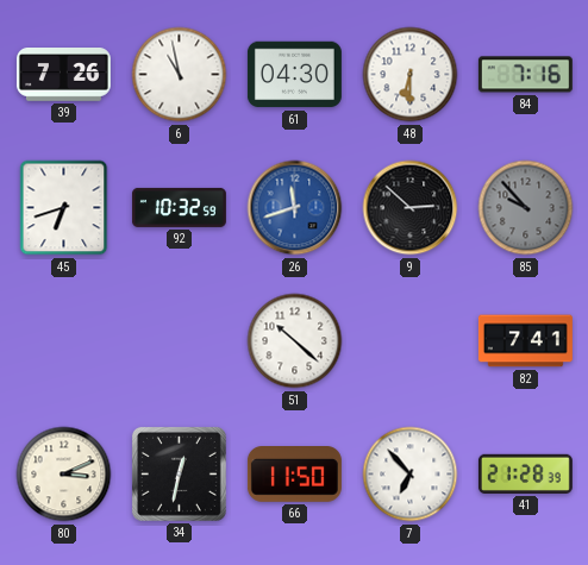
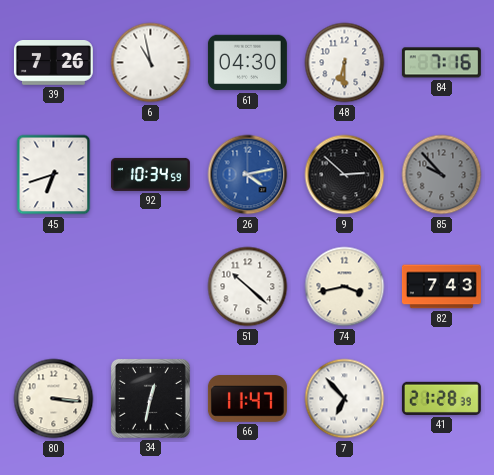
92: 10:32 -> 10:34 (150, 174)
26: 11:42 -> 4:13 (248, 175)
74: none -> 3:43 (345, 287)
82: 7:41 -> 7:43 (441, 287)
80: 3:11 -> 3:16 (54, 399)
66: 11:50 -> 11:47 (247, 399)
